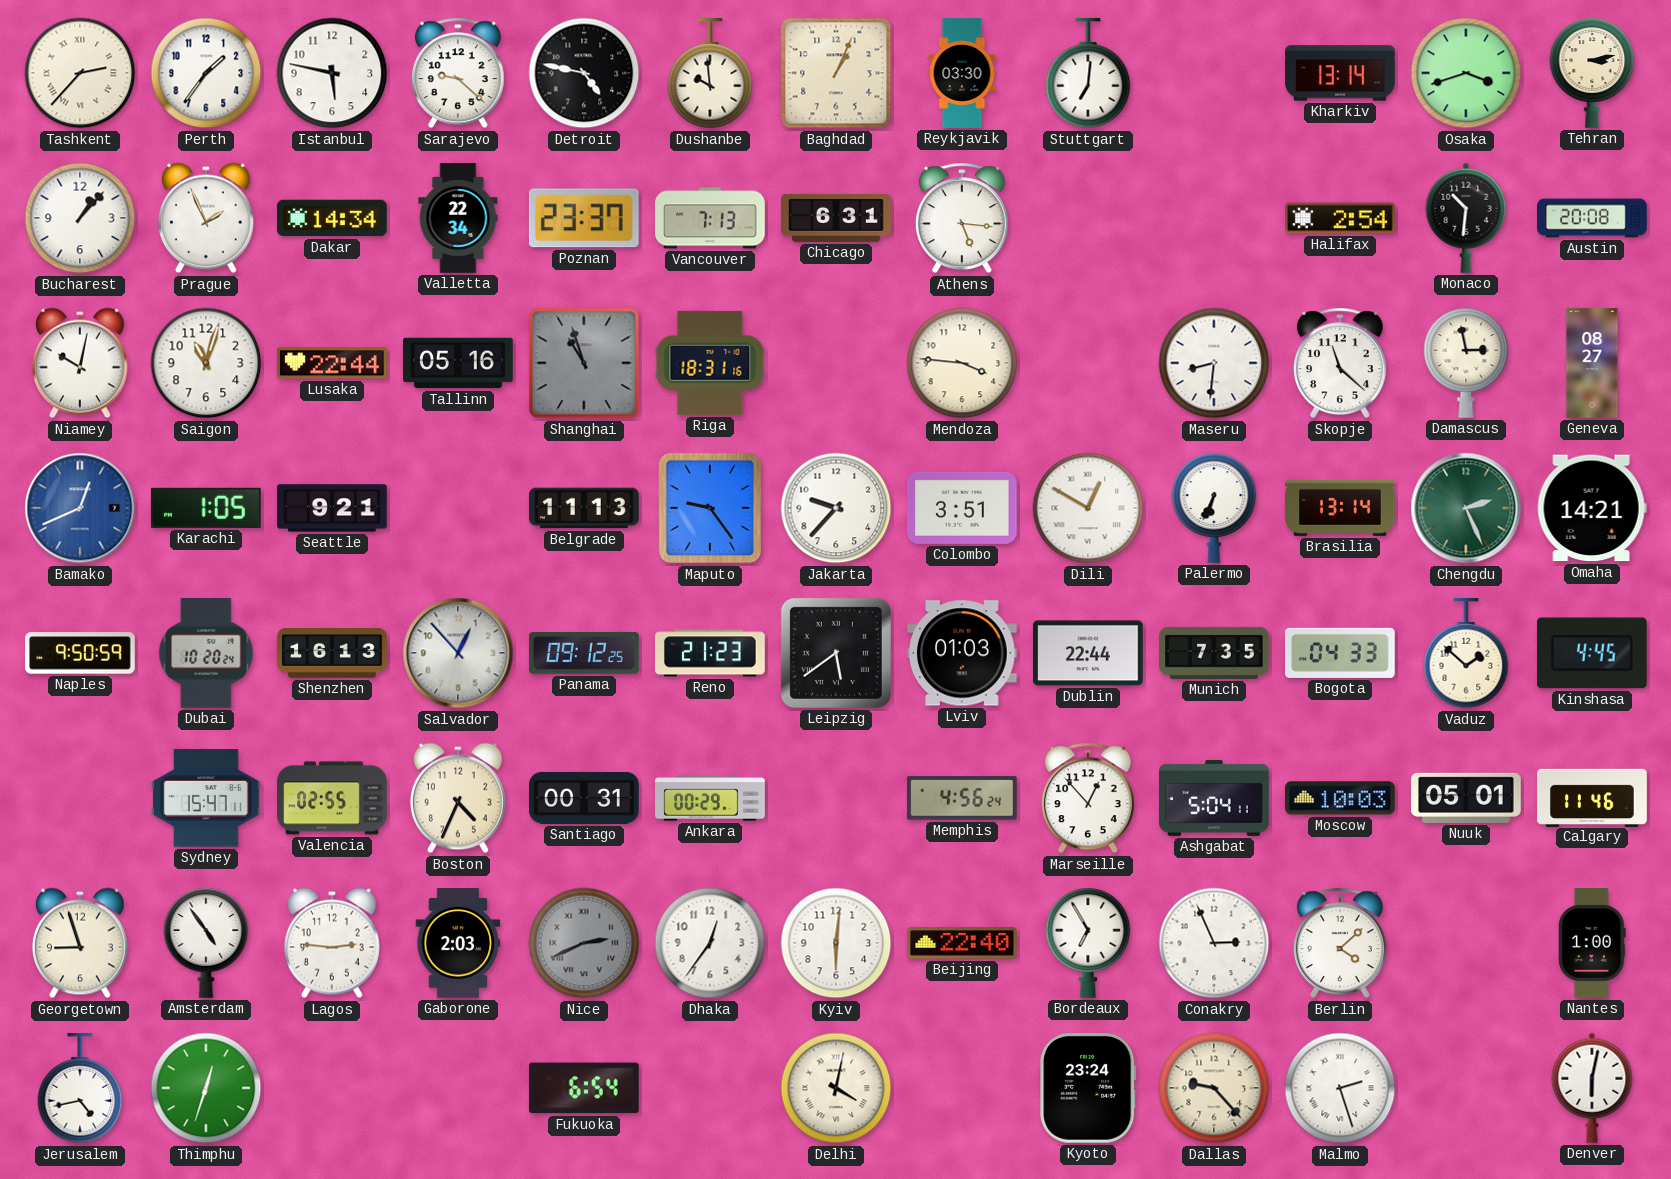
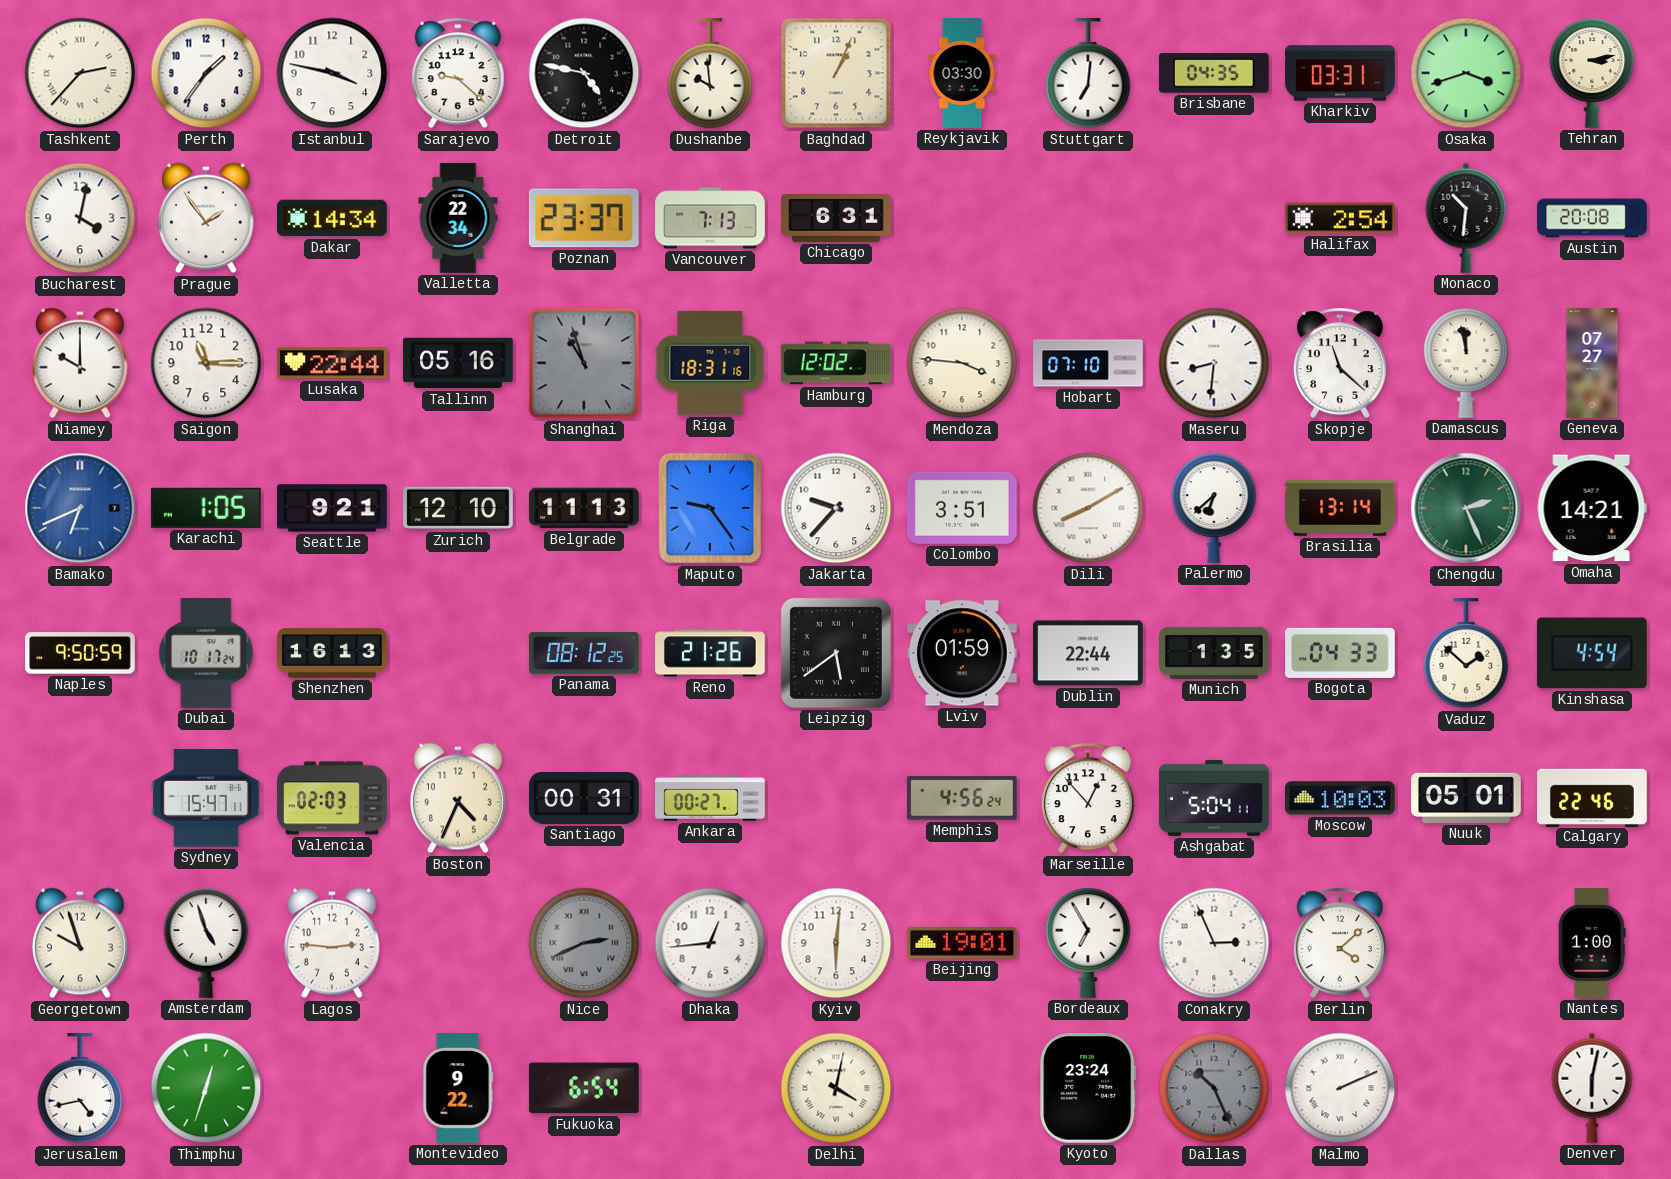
Istanbul: 5:47 -> 3:47 (332, 73)
Brisbane: none -> 04:35 (1215, 73)
Kharkiv: 13:14 -> 03:31 (1340, 73)
Bucharest: 1:07 -> 4:02 (80, 218)
Prague: 1:56 -> 1:54 (206, 218)
Athens: 5:16 -> none (962, 218)
Niamey: 10:02 -> 10:00 (80, 363)
Saigon: 11:03 -> 11:15 (206, 363)
Hamburg: none -> 12:02 (836, 363)
Hobart: none -> 07:10 (1088, 363)
Damascus: 2:58 -> 11:58 (1466, 363)
Geneva: 08:27 -> 07:27 (1592, 363)
Bamako: 12:41 -> 6:41 (80, 508)
Zurich: none -> 12:10 (458, 508)
Dili: 12:50 -> 8:10 (1088, 508)
Palermo: 6:34 -> 6:38 (1214, 508)
Dubai: 10:20 -> 10:17 (206, 653)
Salvador: 12:53 -> none (458, 653)
Panama: 09:12 -> 08:12 (584, 653)
Reno: 21:23 -> 21:26 (711, 653)
Lviv: 01:03 -> 01:59 (963, 653)
Munich: 7:35 -> 1:35 (1214, 653)
Kinshasa: 4:45 -> 4:54 (1592, 653)
Valencia: 02:55 -> 02:03 (332, 798)
Ankara: 00:29 -> 00:27 (710, 798)
Calgary: 11:46 -> 22:46 (1592, 797)
Georgetown: 8:57 -> 9:57 (80, 943)
Amsterdam: 4:54 -> 4:57 (206, 943)
Gaborone: 2:03 -> none (458, 943)
Dhaka: 12:36 -> 12:44 (710, 943)
Beijing: 22:40 -> 19:01 (963, 943)
Montevideo: none -> 9:22 (458, 1088)
Dallas: 9:23 -> 10:26 (1214, 1088)
Dallas dial: cream -> grey (1214, 1088)
Malmo: 2:27 -> 2:11 (1340, 1088)
